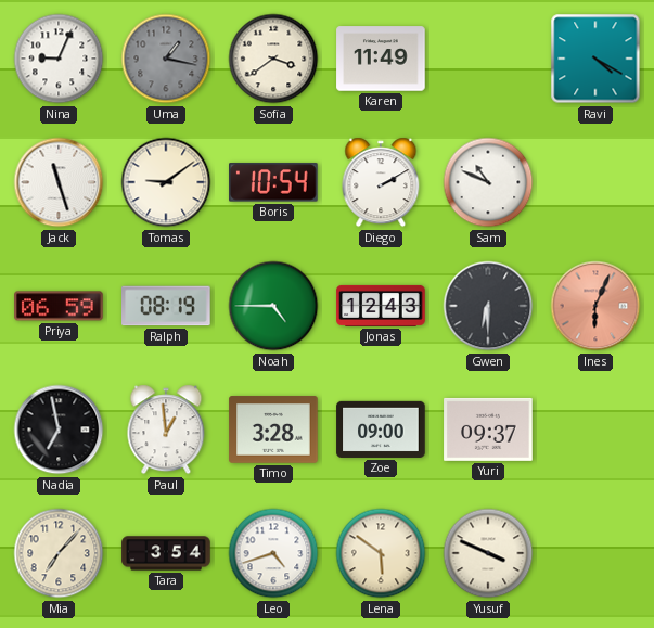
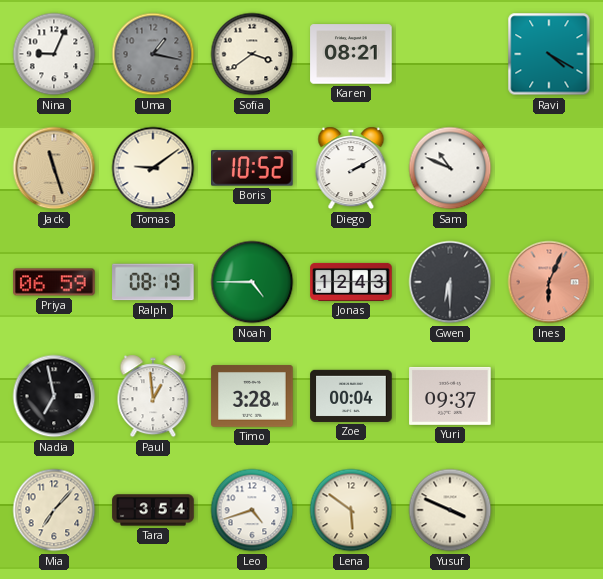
Karen: 11:49 -> 08:21 (351, 54)
Jack dial: white -> champagne (54, 168)
Boris: 10:54 -> 10:52 (252, 168)
Zoe: 09:00 -> 00:04 (351, 396)
